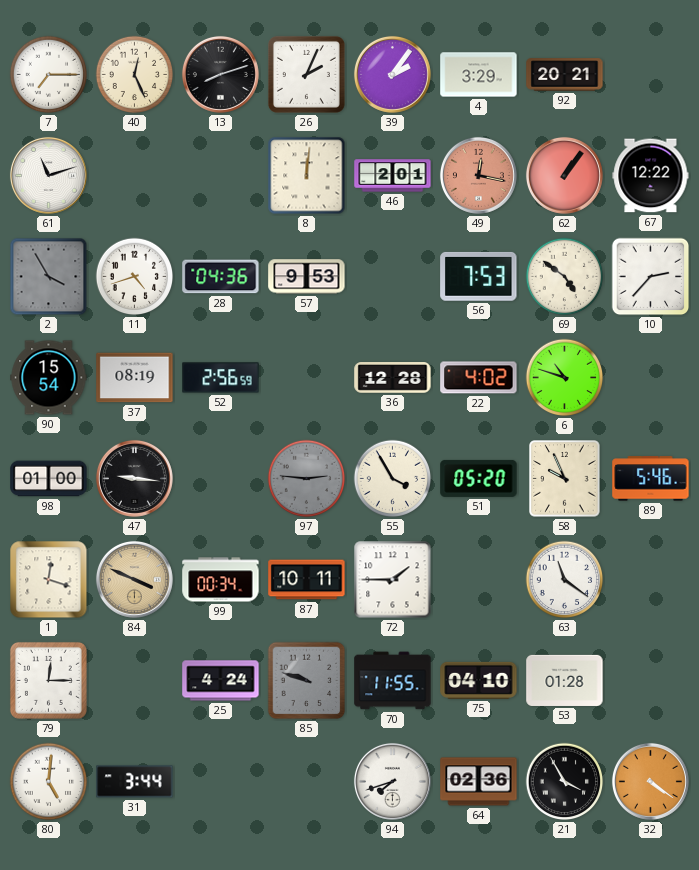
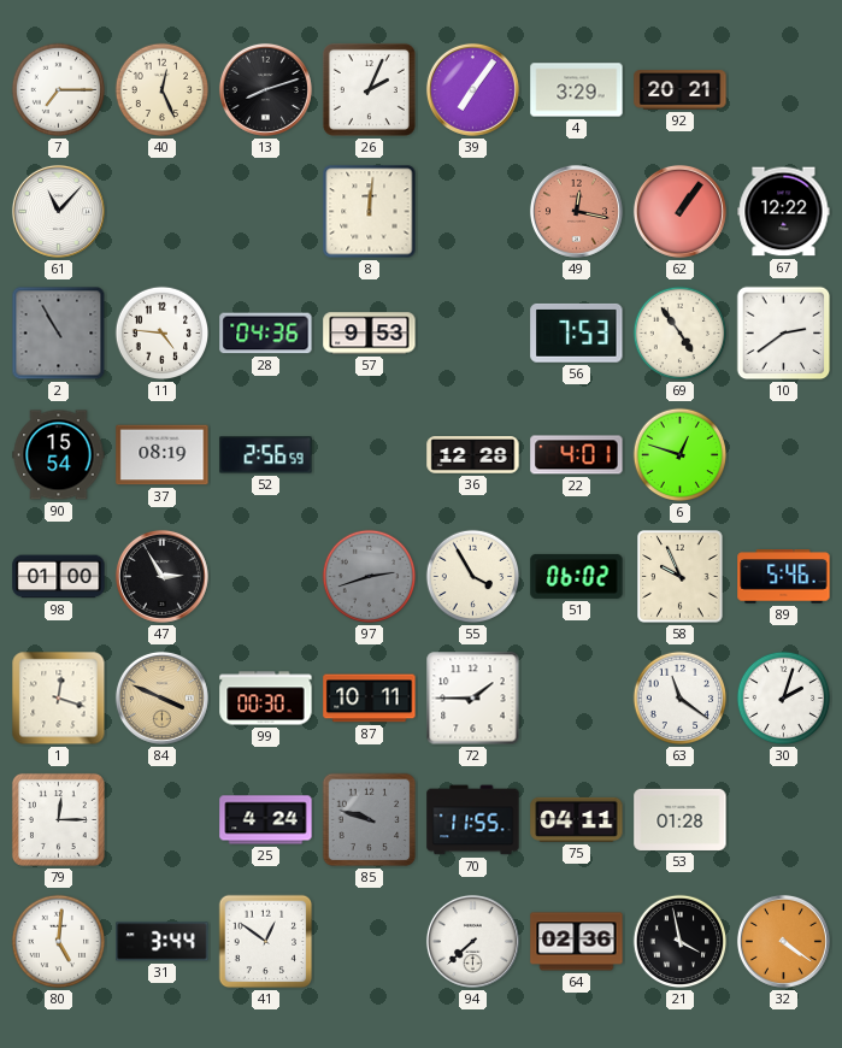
39: 2:06 -> 7:06 (472, 89)
61: 11:12 -> 11:07 (58, 211)
46: 2:01 -> none (393, 176)
2: 3:55 -> 10:55 (59, 334)
11: 4:42 -> 4:46 (163, 334)
69: 4:51 -> 4:54 (681, 334)
10: 2:37 -> 2:39 (784, 334)
22: 4:02 -> 4:01 (577, 455)
6: 10:48 -> 12:48 (681, 455)
47: 9:16 -> 2:55 (161, 576)
97: 2:46 -> 2:42 (370, 577)
51: 05:20 -> 06:02 (577, 576)
99: 00:34 -> 00:30 (266, 699)
30: none -> 2:03 (784, 699)
75: 04:10 -> 04:11 (577, 819)
41: none -> 12:51 (266, 942)
94: 7:42 -> 7:38 (472, 941)
21: 3:55 -> 3:58 (681, 942)
